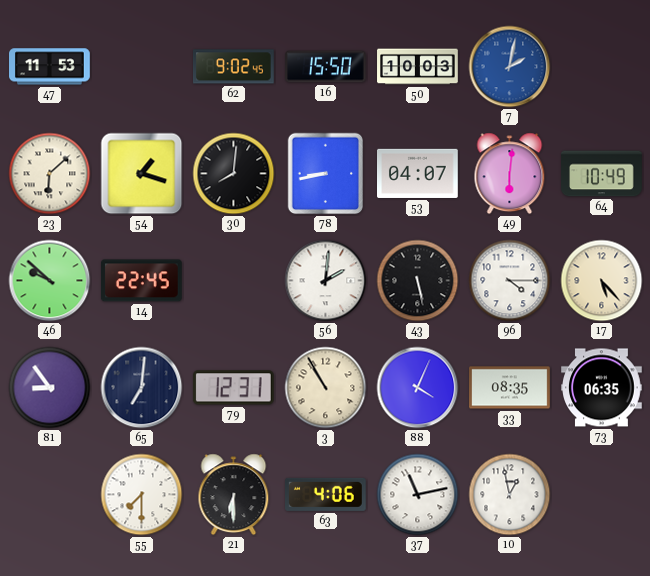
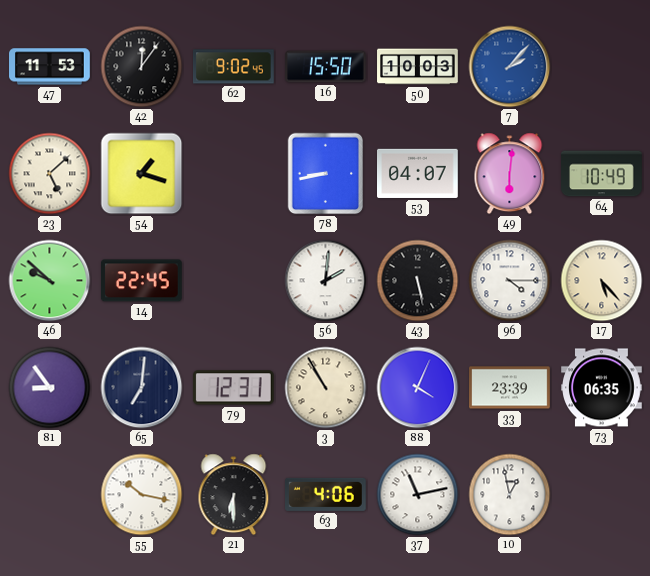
42: none -> 12:06 (142, 67)
7: 2:02 -> 2:07 (510, 67)
23: 6:08 -> 5:08 (50, 174)
30: 8:01 -> none (234, 174)
33: 08:35 -> 23:39 (510, 388)
55: 7:30 -> 10:17 (142, 495)
